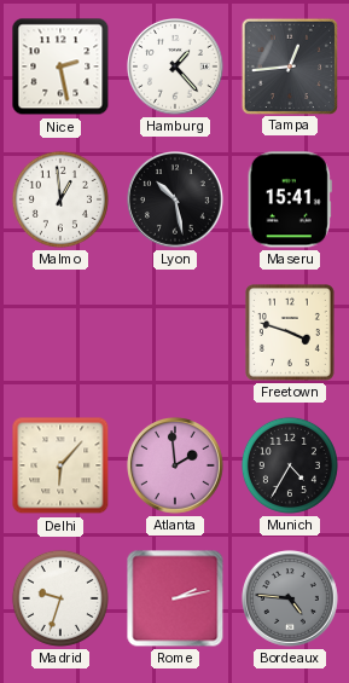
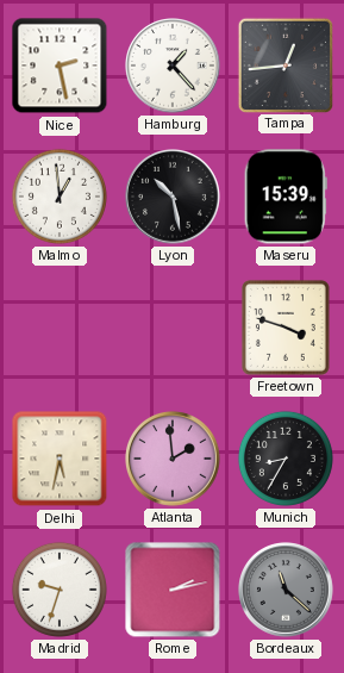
Maseru: 15:41 -> 15:39 (286, 197)
Delhi: 6:07 -> 5:32 (60, 459)
Munich: 4:35 -> 8:35 (286, 459)
Bordeaux: 4:46 -> 11:22 (287, 591)
